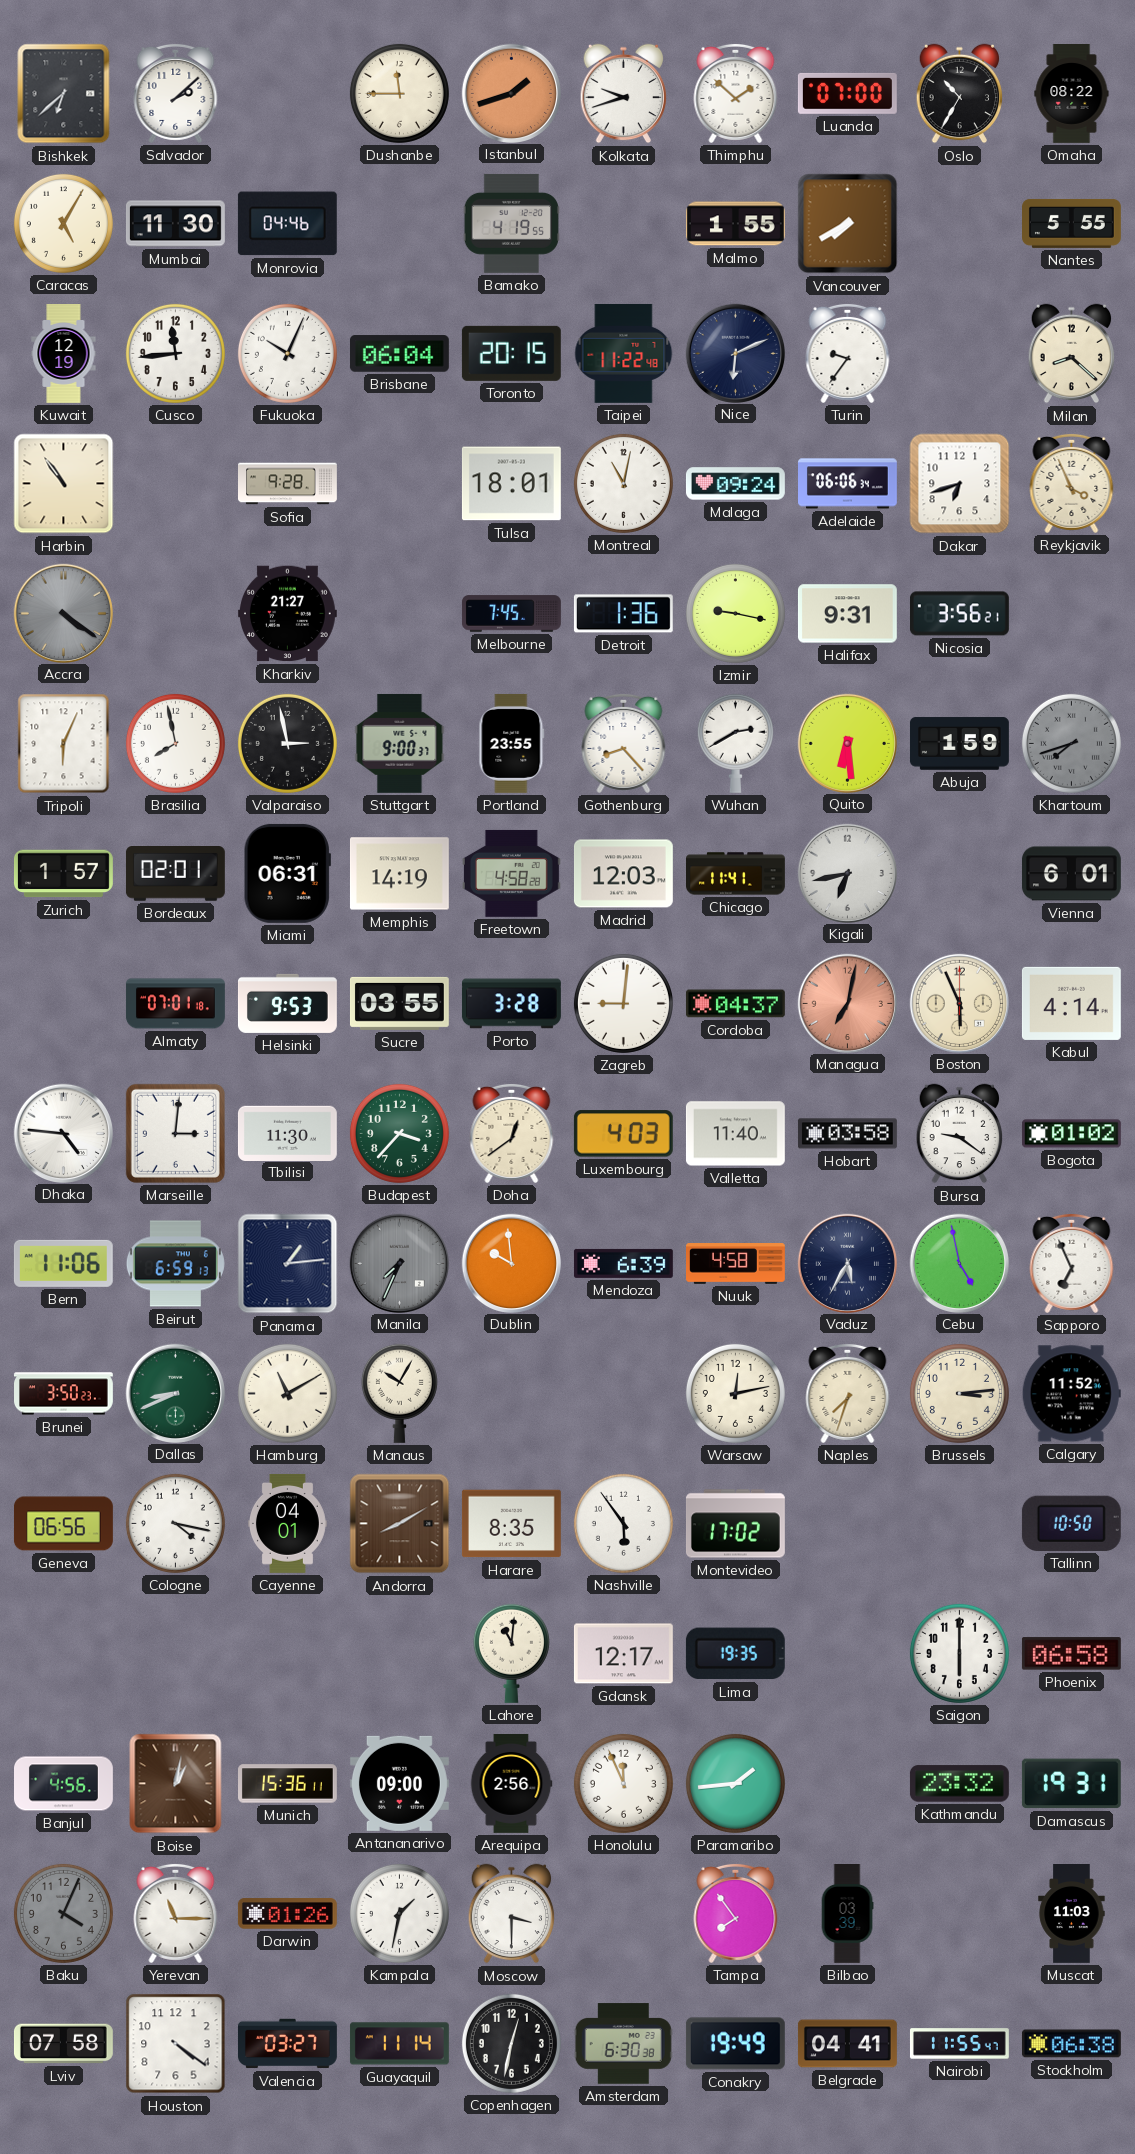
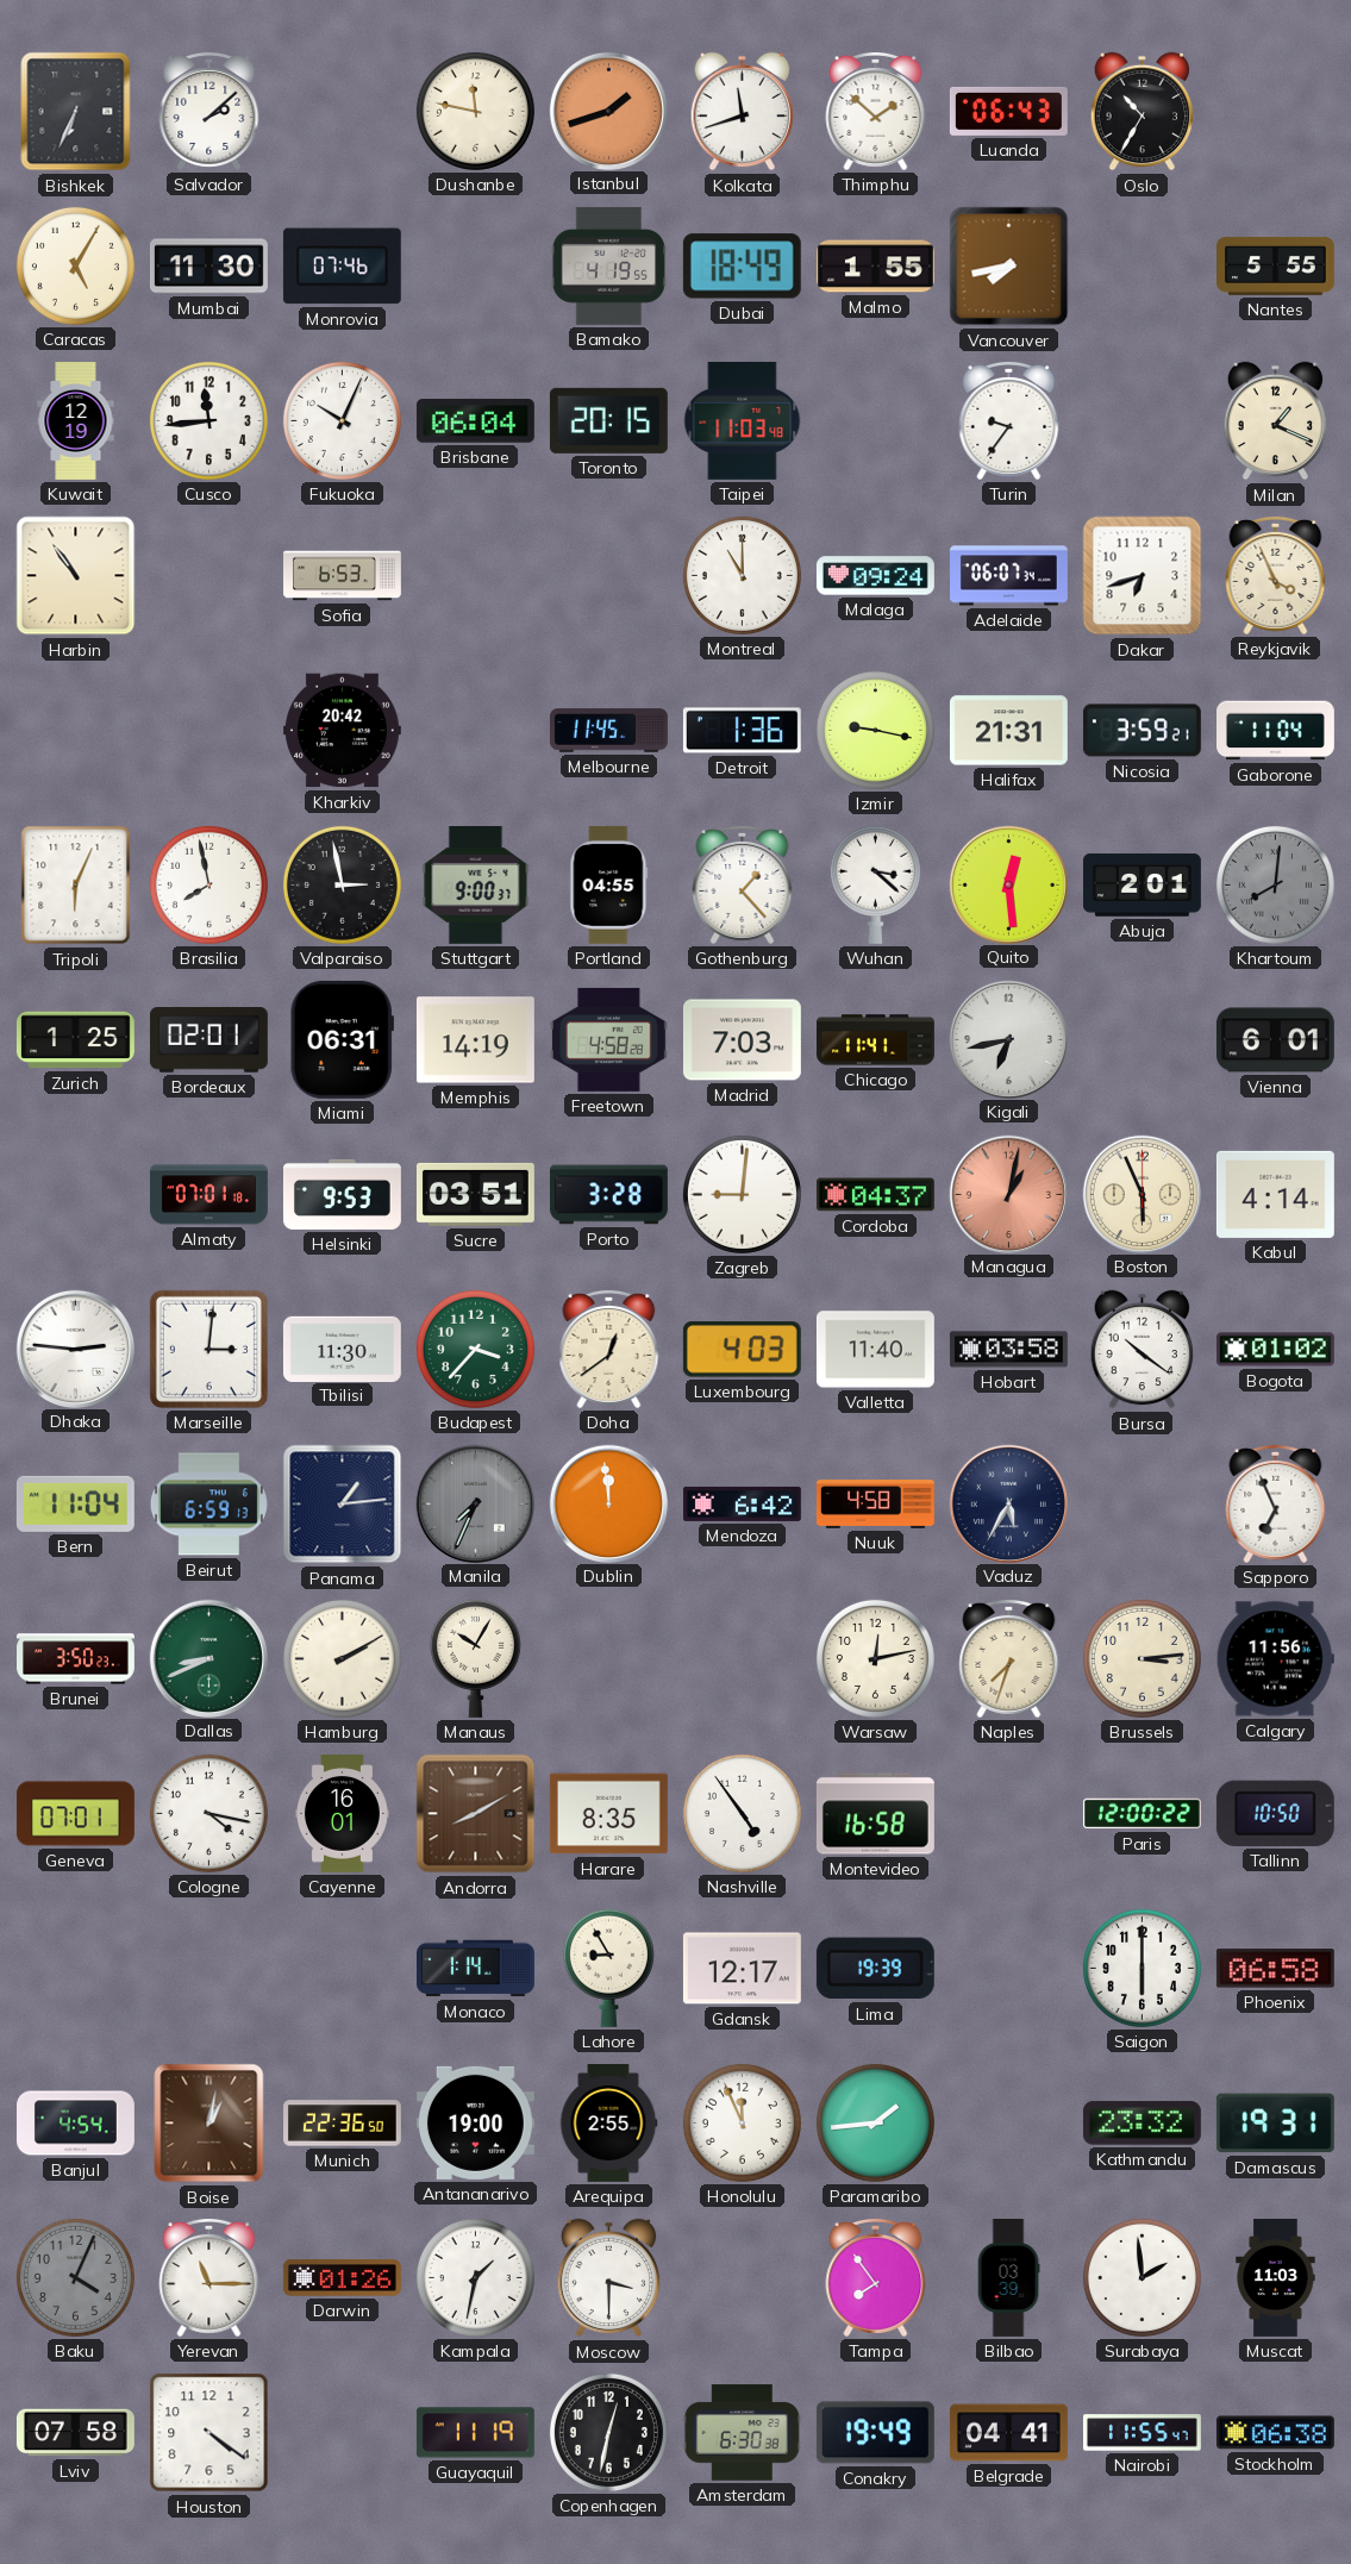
Bishkek: 6:38 -> 6:34 (76, 112)
Dushanbe: 11:45 -> 11:47 (475, 111)
Kolkata: 9:42 -> 11:42 (743, 112)
Luanda: 07:00 -> 06:43 (1008, 111)
Omaha: 08:22 -> none (1072, 94)
Monrovia: 04:46 -> 07:46 (342, 267)
Dubai: none -> 18:49 (742, 267)
Vancouver: 7:40 -> 7:43 (1009, 267)
Taipei: 11:22 -> 11:03 (743, 420)
Nice: 6:11 -> none (735, 353)
Milan: 8:22 -> 1:19 (1276, 421)
Sofia: 9:28 -> 6:53 (343, 576)
Tulsa: 18:01 -> none (511, 484)
Montreal: 11:02 -> 11:00 (742, 575)
Adelaide: 06:06 -> 06:07 (1009, 576)
Accra: 4:21 -> none (63, 613)
Kharkiv: 21:27 -> 20:42 (342, 731)
Melbourne: 7:45 -> 11:45 (608, 731)
Halifax: 9:31 -> 21:31 (1008, 731)
Nicosia: 3:56 -> 3:59 (1142, 731)
Gaborone: none -> 11:04 (1276, 731)
Portland: 23:55 -> 04:55 (609, 884)
Gothenburg: 8:23 -> 1:23 (743, 884)
Wuhan: 2:40 -> 3:22 (875, 884)
Quito: 6:29 -> 12:29 (1008, 884)
Abuja: 1:59 -> 2:01 (1142, 886)
Khartoum: 7:42 -> 8:01 (1275, 884)
Zurich: 1:57 -> 1:25 (75, 1040)
Madrid: 12:03 -> 7:03 (742, 1040)
Sucre: 03:55 -> 03:51 (475, 1194)
Managua: 7:02 -> 1:02 (1008, 1194)
Dhaka: 4:46 -> 2:46 (75, 1349)
Bursa: 9:21 -> 10:21 (1143, 1350)
Bern: 11:06 -> 11:04 (75, 1503)
Dublin: 9:59 -> 11:59 (608, 1503)
Mendoza: 6:39 -> 6:42 (742, 1503)
Cebu: 4:58 -> none (959, 1263)
Hamburg: 11:10 -> 2:10 (342, 1658)
Calgary: 11:52 -> 11:56 (1275, 1659)
Geneva: 06:56 -> 07:01 (76, 1814)
Cayenne: 04:01 -> 16:01 (342, 1813)
Nashville: 5:54 -> 4:54 (742, 1813)
Montevideo: 17:02 -> 16:58 (875, 1814)
Paris: none -> 12:00 (1143, 1814)
Monaco: none -> 1:14 (476, 1969)
Lahore: 11:01 -> 8:55 (608, 1968)
Lima: 19:35 -> 19:39 (875, 1969)
Banjul: 4:56 -> 4:54 (76, 2124)
Munich: 15:36 -> 22:36 (343, 2124)
Antananarivo: 09:00 -> 19:00 (475, 2122)
Arequipa: 2:56 -> 2:55 (608, 2122)
Surabaya: none -> 1:59 (1142, 2277)
Valencia: 03:27 -> none (287, 2044)
Guayaquil: 11:14 -> 11:19 (475, 2433)
